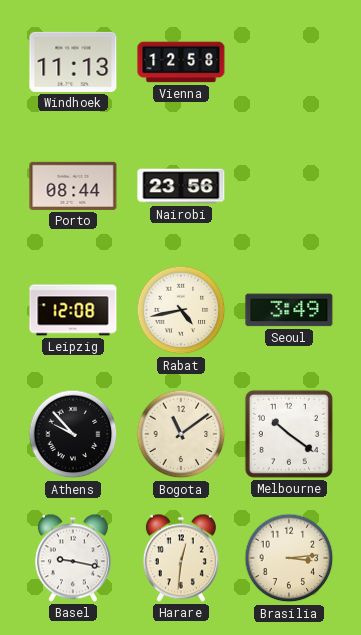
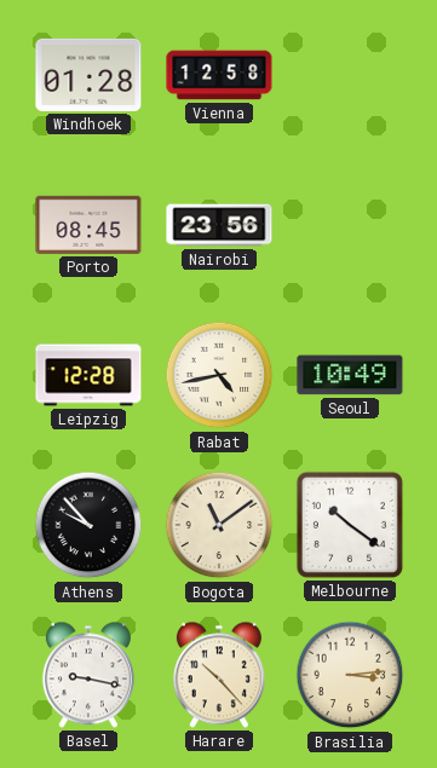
Windhoek: 11:13 -> 01:28 (88, 75)
Porto: 08:44 -> 08:45 (88, 225)
Leipzig: 12:08 -> 12:28 (88, 375)
Seoul: 3:49 -> 10:49 (350, 375)
Harare: 12:31 -> 10:23 (219, 675)
